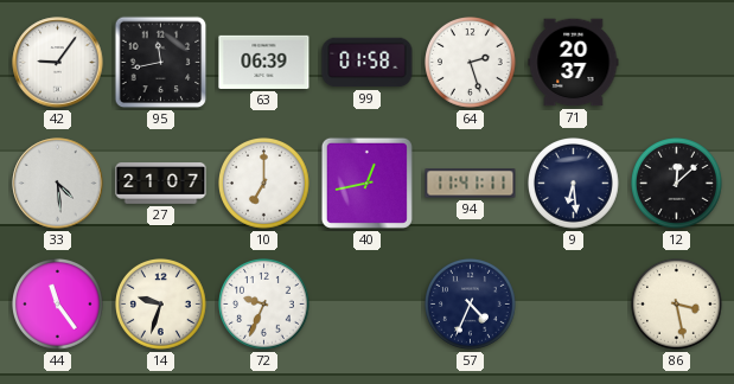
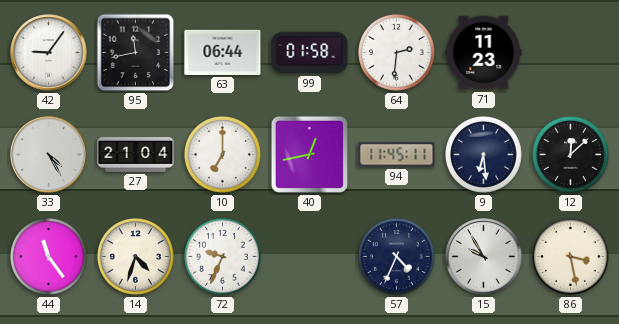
63: 06:39 -> 06:44 (223, 52)
64: 2:27 -> 2:31 (397, 53)
71: 20:37 -> 11:23 (484, 53)
33: 4:29 -> 4:25 (49, 155)
27: 21:07 -> 21:04 (136, 155)
94: 11:41 -> 11:45 (397, 155)
14: 9:33 -> 4:33 (136, 257)
15: none -> 9:55 (484, 257)
